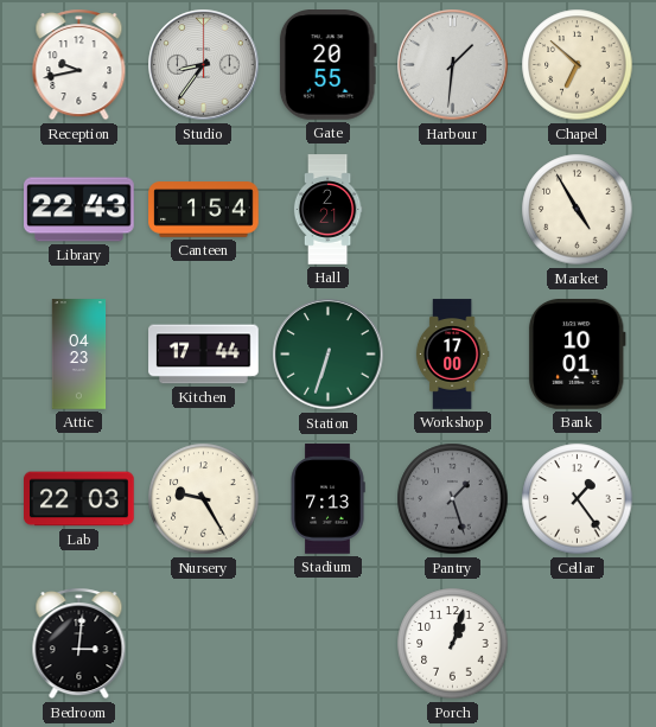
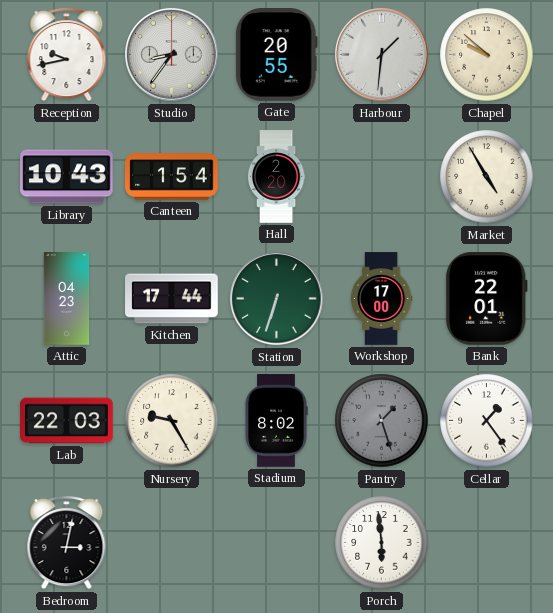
Chapel: 6:52 -> 9:52 (487, 55)
Library: 22:43 -> 10:43 (67, 177)
Hall: 2:21 -> 2:20 (276, 177)
Bank: 10:01 -> 22:01 (486, 299)
Stadium: 7:13 -> 8:02 (276, 421)
Bedroom: 3:01 -> 3:02 (67, 543)
Porch: 1:03 -> 5:59 (382, 543)
